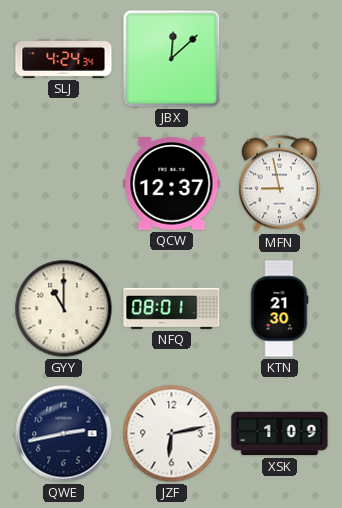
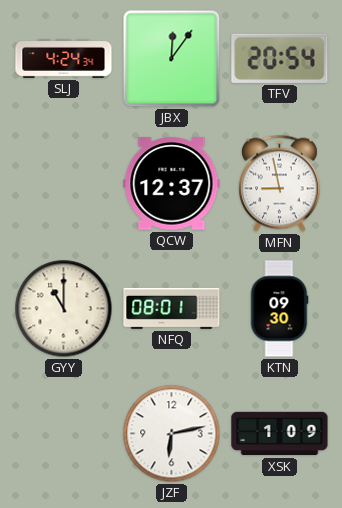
JBX: 12:08 -> 12:06 (172, 59)
TFV: none -> 20:54 (280, 58)
KTN: 21:30 -> 09:30 (279, 309)
QWE: 2:43 -> none (64, 434)
